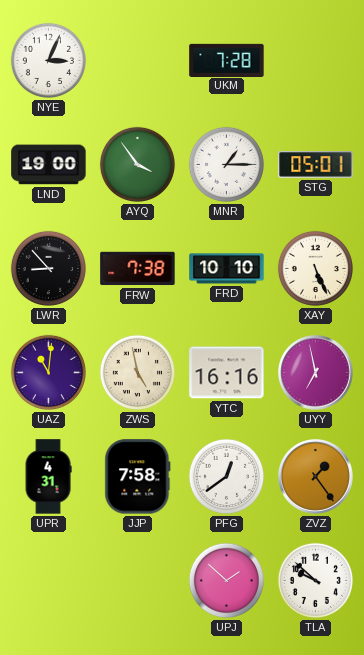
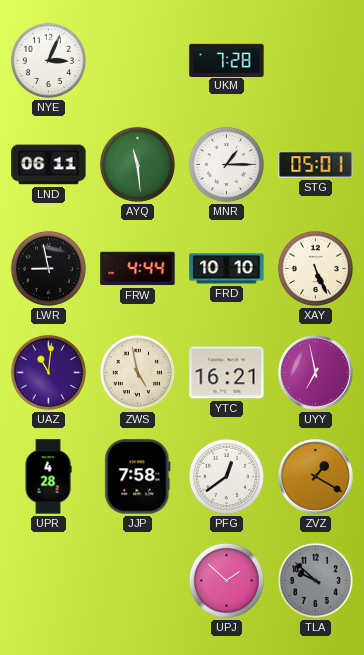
LND: 19:00 -> 06:11 (49, 165)
AYQ: 3:54 -> 11:29 (137, 164)
LWR: 8:53 -> 8:58 (48, 268)
FRW: 7:38 -> 4:44 (138, 269)
YTC: 16:16 -> 16:21 (227, 373)
UPR: 4:31 -> 4:28 (48, 477)
ZVZ: 1:24 -> 1:20 (316, 477)
TLA dial: white -> grey (315, 580)
